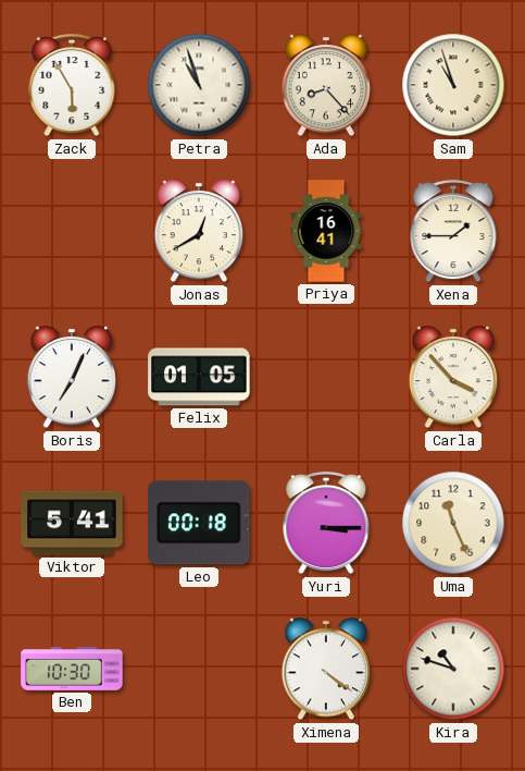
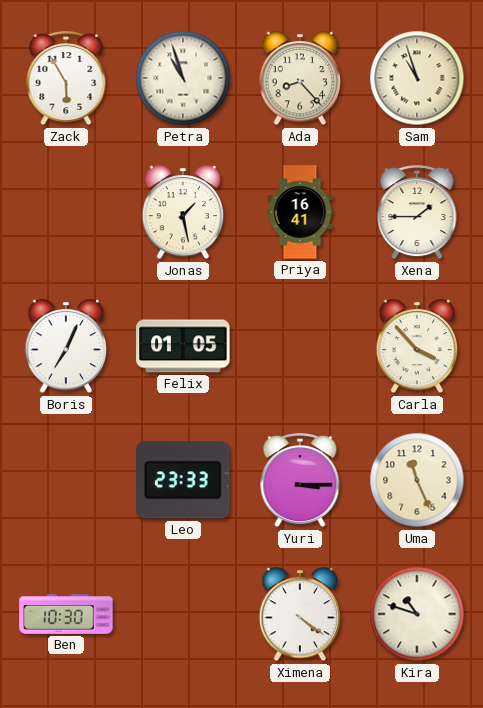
Jonas: 12:40 -> 1:28 (183, 213)
Viktor: 5:41 -> none (72, 523)
Leo: 00:18 -> 23:33 (183, 480)
